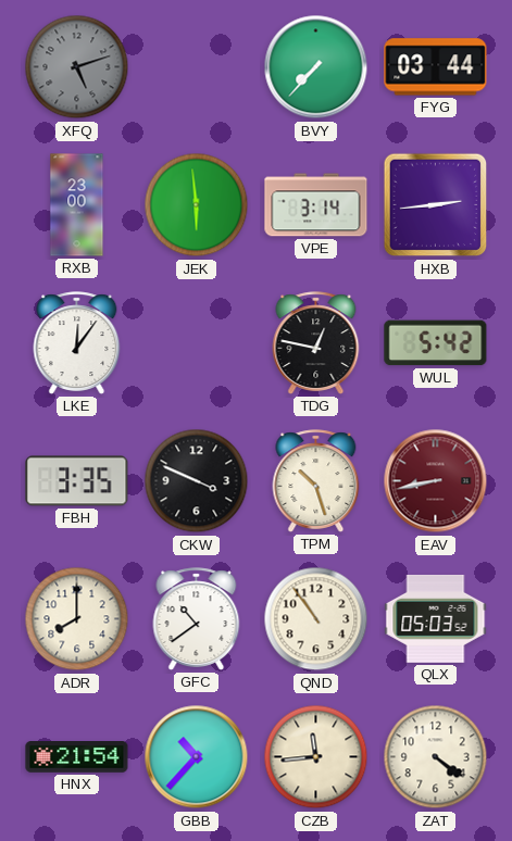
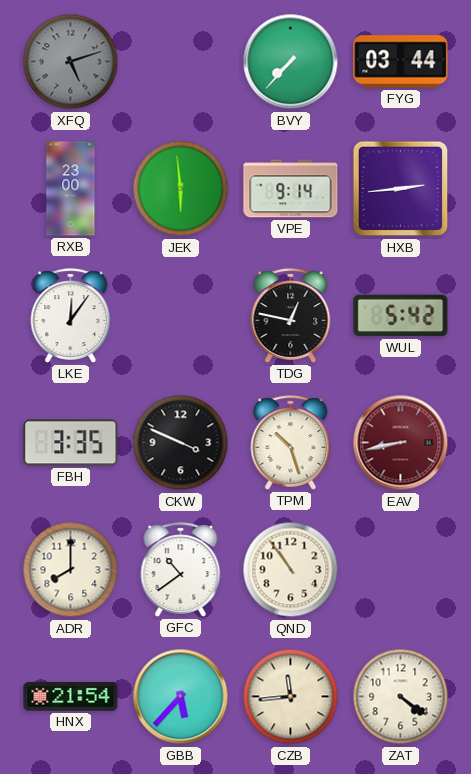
VPE: 3:14 -> 9:14 (291, 189)
QLX: 05:03 -> none (436, 618)
GBB: 10:37 -> 5:37 (181, 697)
